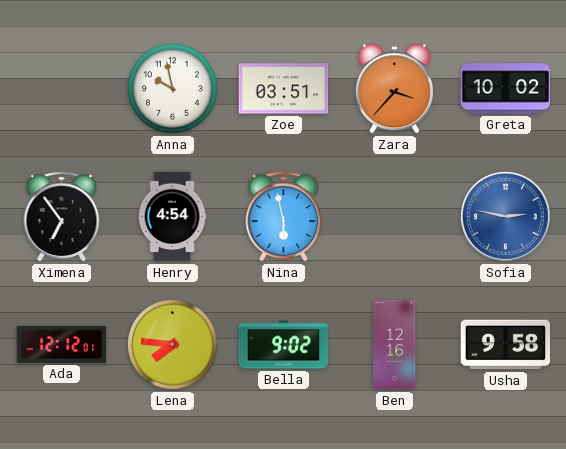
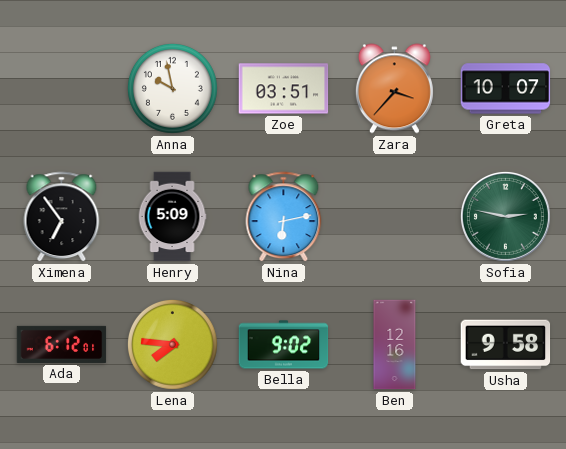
Greta: 10:02 -> 10:07 (506, 89)
Henry: 4:54 -> 5:09 (172, 217)
Nina: 5:58 -> 6:13 (284, 217)
Sofia dial: blue -> green (505, 216)
Ada: 12:12 -> 6:12 (62, 344)
